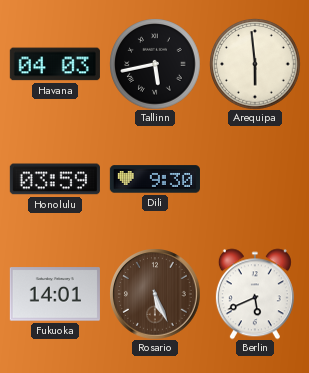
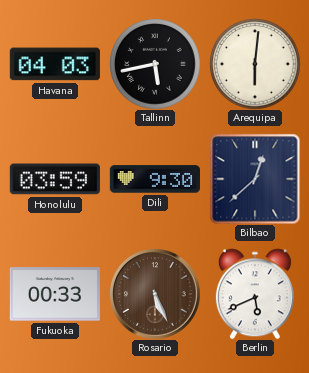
Arequipa: 5:59 -> 6:01 (255, 64)
Bilbao: none -> 12:38 (255, 179)
Fukuoka: 14:01 -> 00:33 (55, 294)
